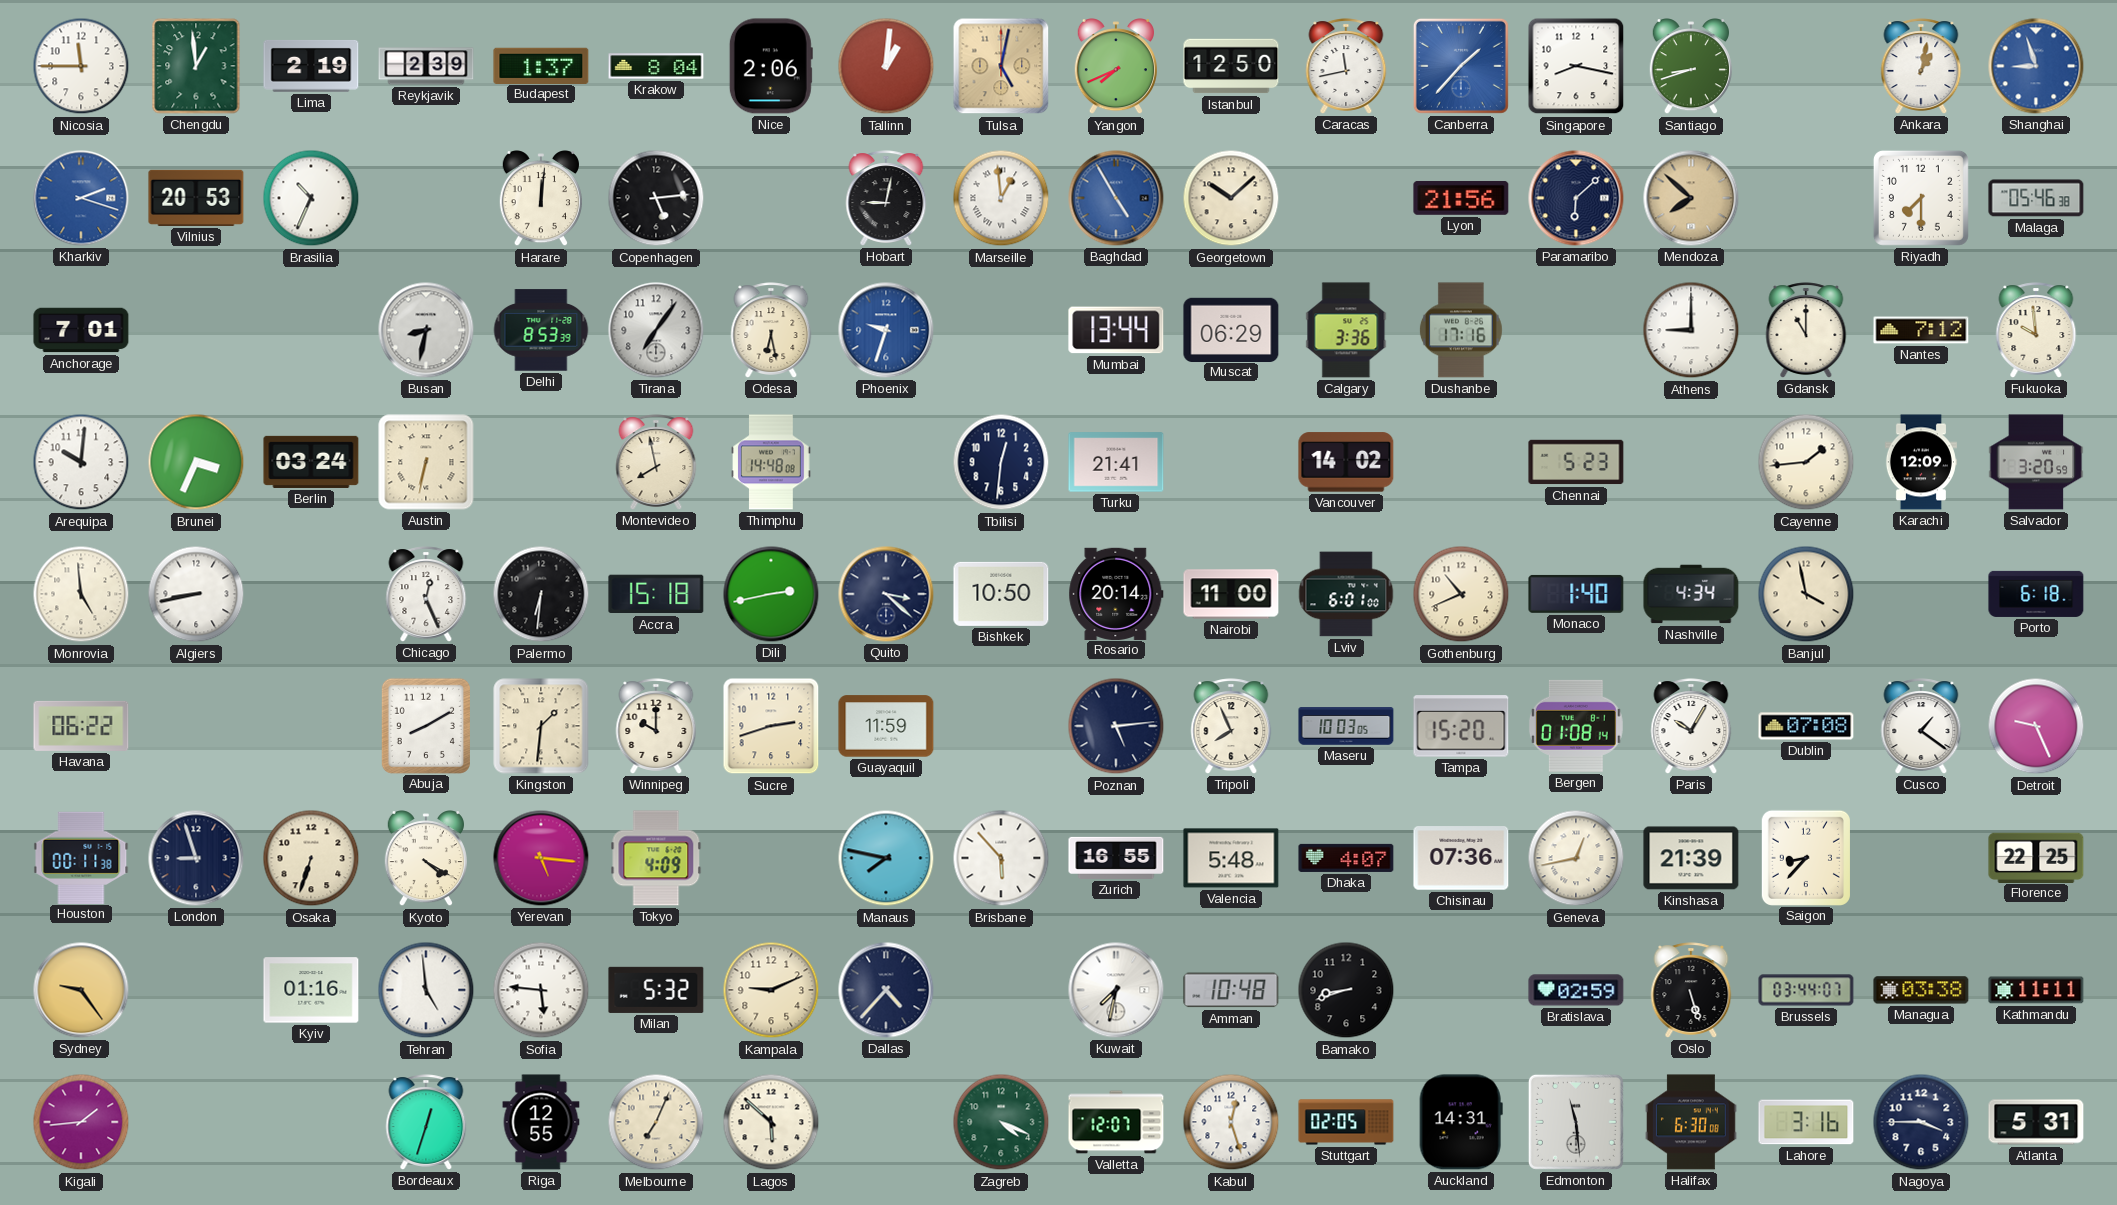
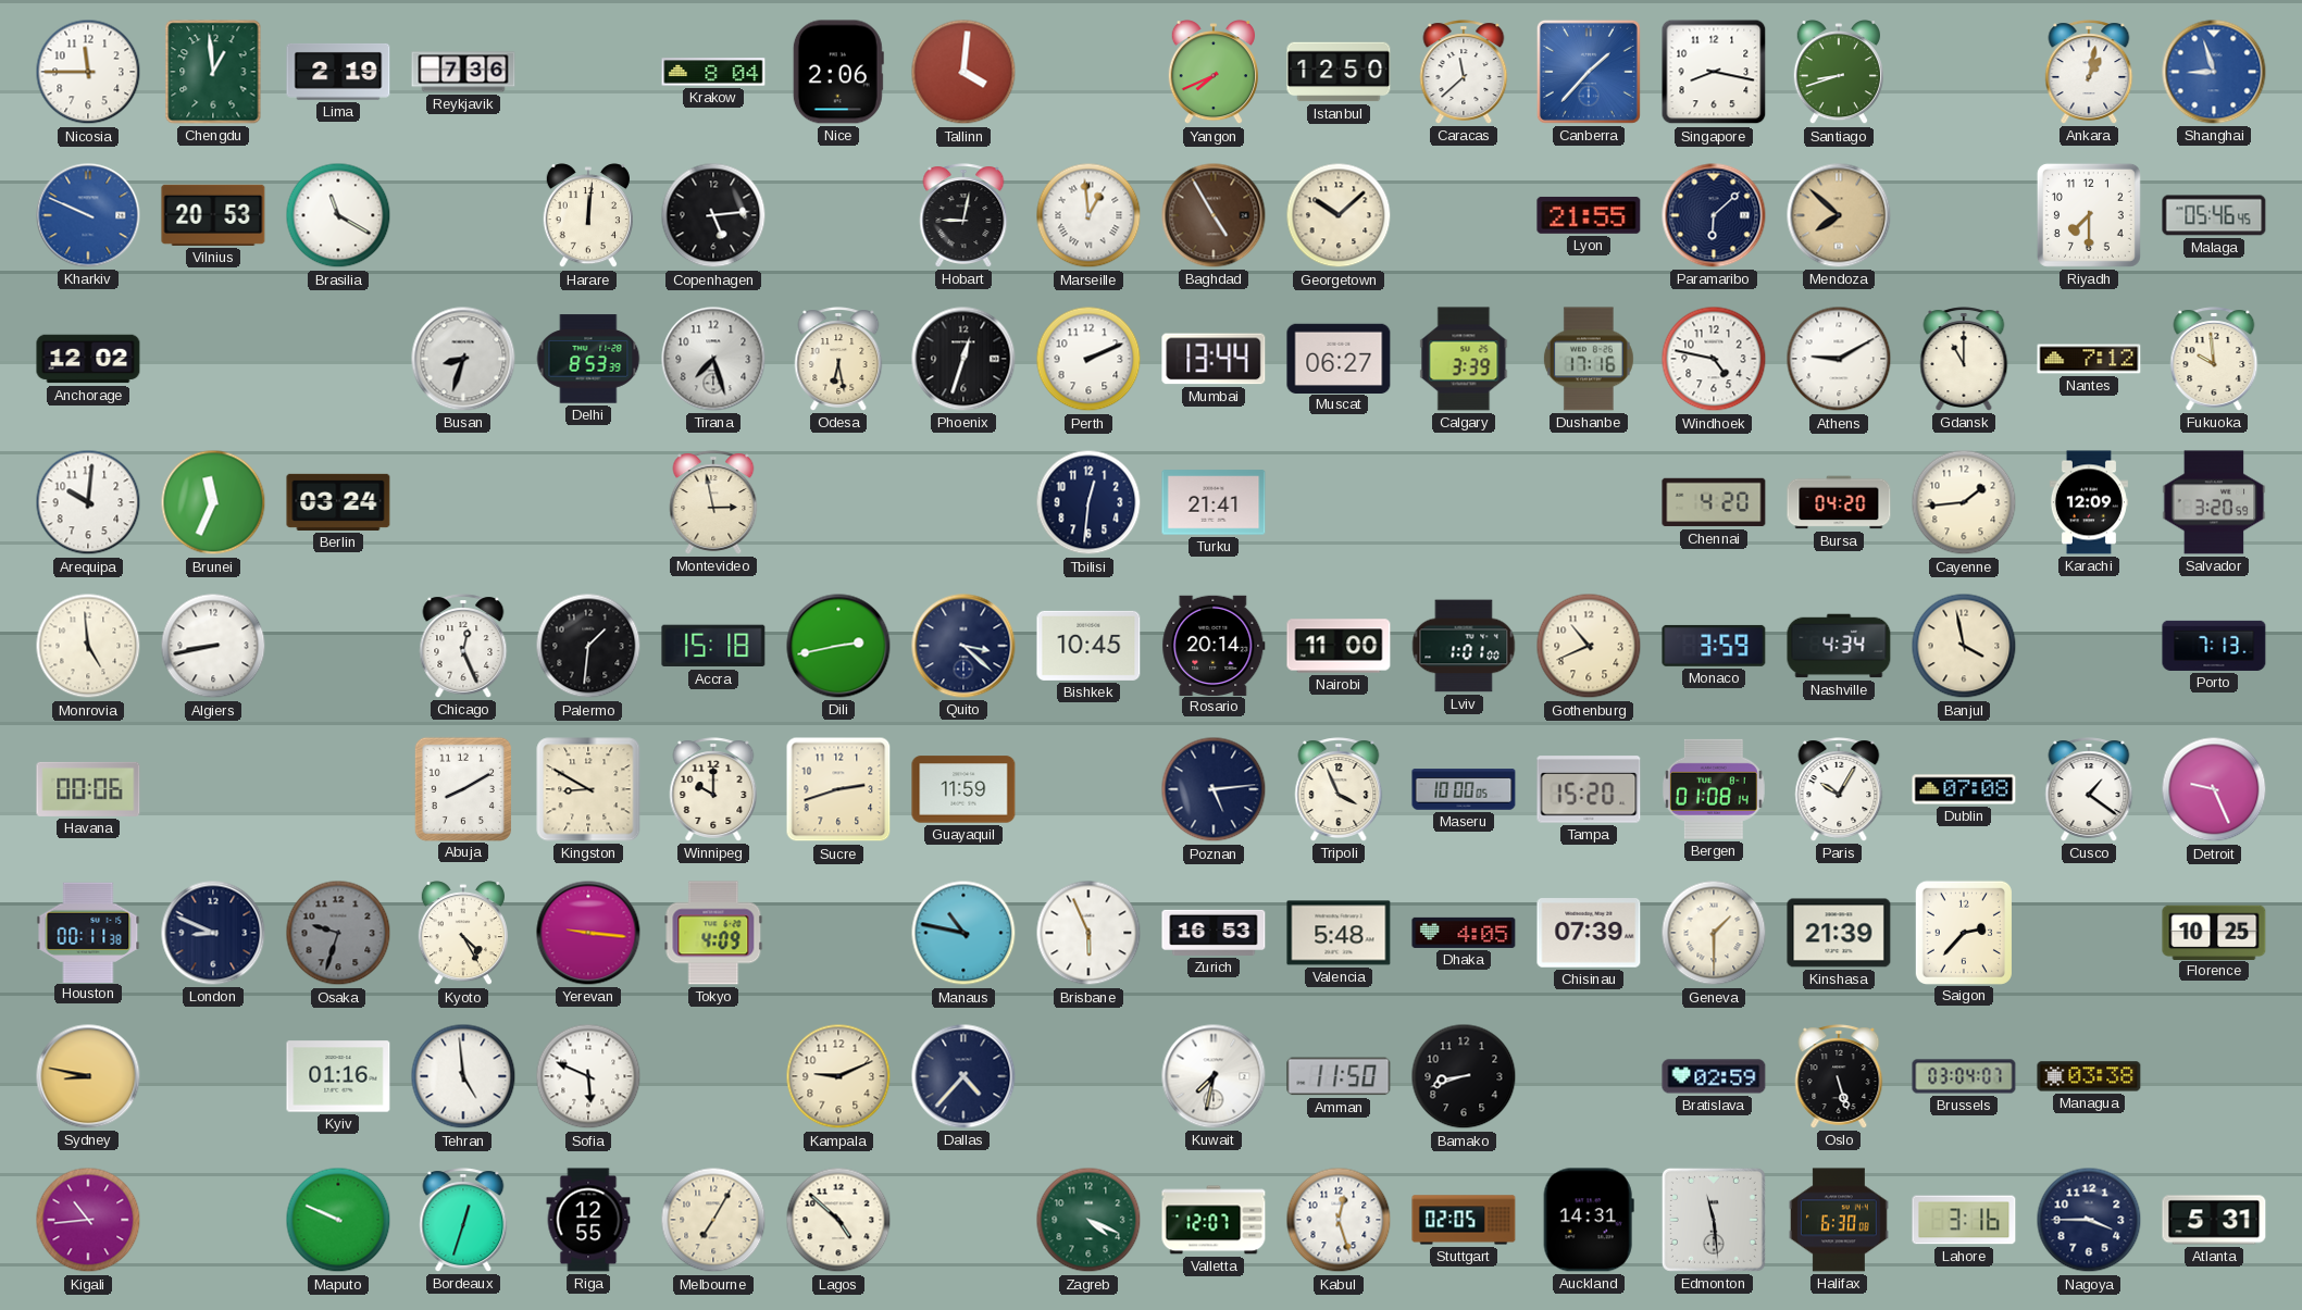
Reykjavik: 2:39 -> 7:36 (463, 72)
Budapest: 1:37 -> none (541, 65)
Tallinn: 1:01 -> 4:01 (963, 72)
Tulsa: 5:02 -> none (1001, 66)
Caracas: 11:43 -> 11:38 (1464, 72)
Kharkiv: 2:18 -> 9:49 (88, 215)
Brasilia: 10:34 -> 11:20 (338, 215)
Baghdad dial: blue -> brown (1214, 215)
Lyon: 21:56 -> 21:55 (1589, 215)
Malaga: 05:46:38 -> 05:46:45 (2214, 215)
Anchorage: 7:01 -> 12:02 (88, 359)
Busan: 8:32 -> 8:33 (463, 359)
Tirana: 7:06 -> 7:27 (713, 359)
Phoenix: 9:33 -> 12:33 (963, 359)
Phoenix dial: blue -> black (963, 359)
Perth: none -> 2:11 (1088, 359)
Muscat: 06:29 -> 06:27 (1339, 358)
Calgary: 3:36 -> 3:39 (1464, 359)
Windhoek: none -> 4:47 (1714, 359)
Athens: 9:00 -> 9:10 (1839, 359)
Brunei: 3:34 -> 11:34 (213, 502)
Austin: 6:32 -> none (426, 462)
Montevideo: 7:58 -> 2:58 (713, 502)
Thimphu: 14:48 -> none (771, 462)
Vancouver: 14:02 -> none (1346, 462)
Chennai: 5:23 -> 4:20 (1714, 502)
Bursa: none -> 04:20 (1839, 502)
Palermo: 6:31 -> 1:31 (588, 646)
Bishkek: 10:50 -> 10:45 (1088, 646)
Lviv: 6:01 -> 1:01 (1464, 646)
Monaco: 1:40 -> 3:59 (1714, 646)
Porto: 6:18 -> 7:13 (2214, 646)
Havana: 06:22 -> 00:06 (88, 789)
Kingston: 1:31 -> 8:50 (588, 789)
Tripoli: 7:56 -> 3:56 (1339, 789)
Maseru: 10:03 -> 10:00 (1464, 789)
London: 8:57 -> 8:49 (213, 933)
Osaka: 6:33 -> 9:33 (338, 933)
Osaka dial: cream -> grey (338, 933)
Kyoto: 4:20 -> 4:25 (463, 934)
Yerevan: 5:16 -> 9:16 (588, 933)
Manaus: 7:47 -> 10:47 (963, 933)
Brisbane: 5:53 -> 5:56 (1088, 933)
Zurich: 16:55 -> 16:53 (1214, 933)
Dhaka: 4:07 -> 4:05 (1464, 933)
Chisinau: 07:36 -> 07:39 (1589, 933)
Geneva: 12:43 -> 1:30 (1714, 933)
Saigon: 8:37 -> 2:37 (1964, 932)
Florence: 22:25 -> 10:25 (2214, 932)
Sydney: 9:24 -> 8:47 (88, 1076)
Sofia: 5:46 -> 5:49 (588, 1076)
Milan: 5:32 -> none (656, 990)
Amman: 10:48 -> 11:50 (1339, 1076)
Brussels: 03:44 -> 03:04 (1964, 1076)
Kathmandu: 11:11 -> none (2036, 990)
Kigali: 1:44 -> 10:44 (88, 1220)
Maputo: none -> 9:49 (338, 1220)
Melbourne: 7:04 -> 7:05 (713, 1220)
Lagos: 5:52 -> 4:52 (838, 1220)
